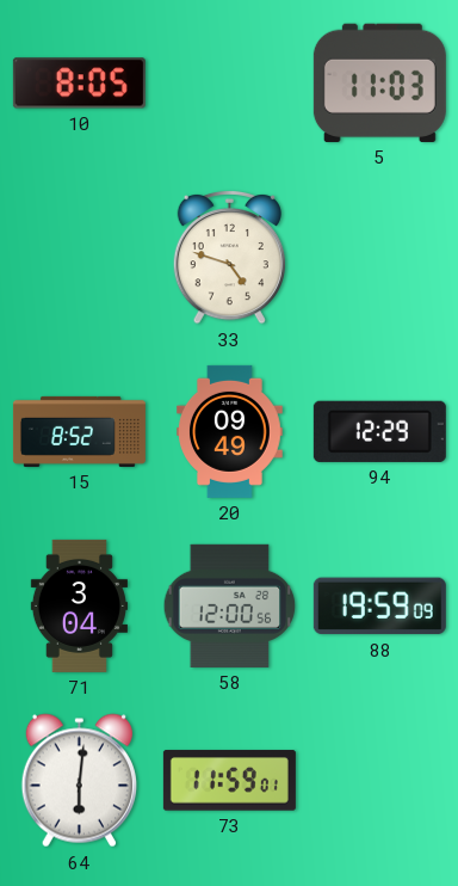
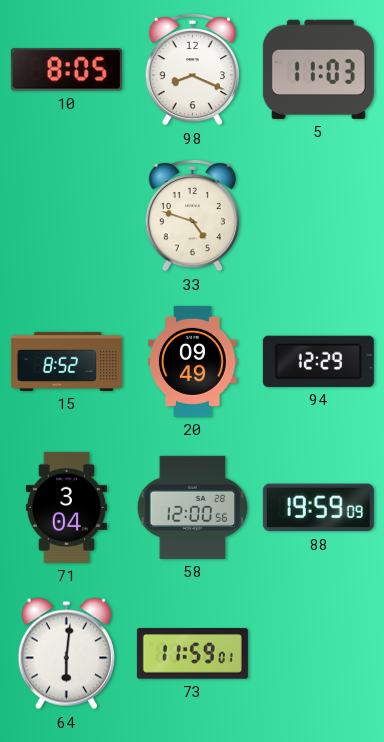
98: none -> 8:19 (192, 69)
